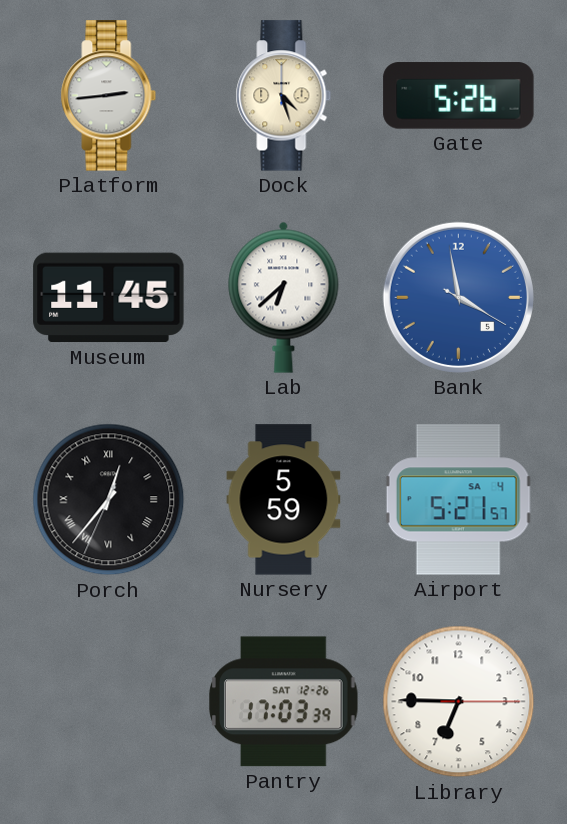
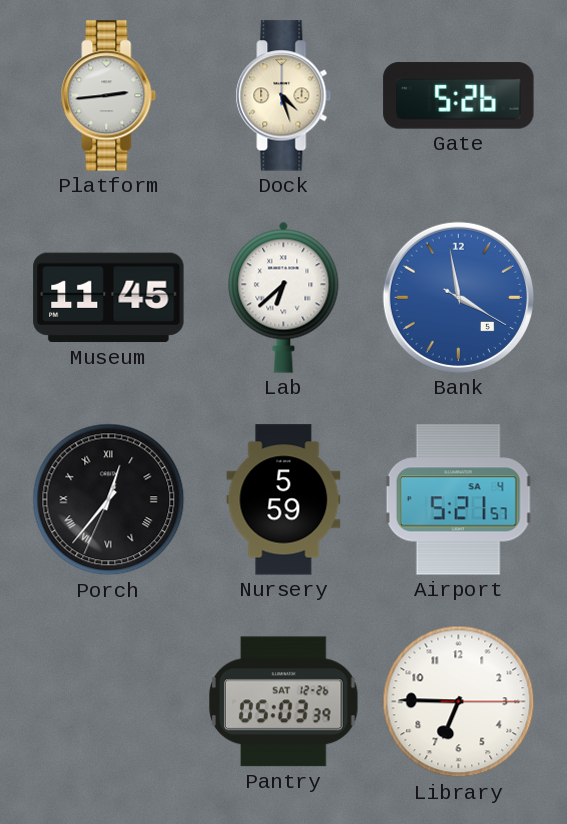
Pantry: 17:03 -> 05:03 (284, 702)
